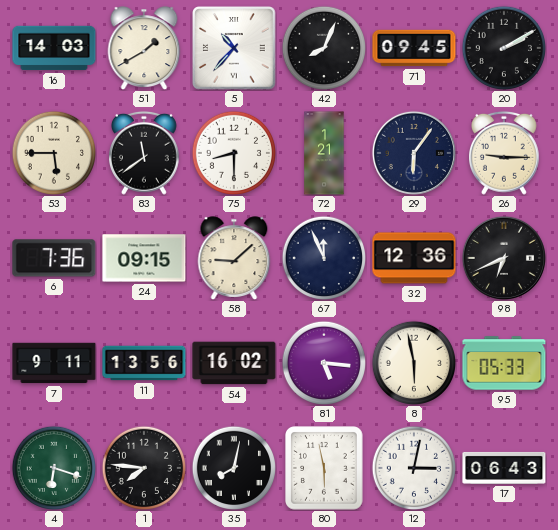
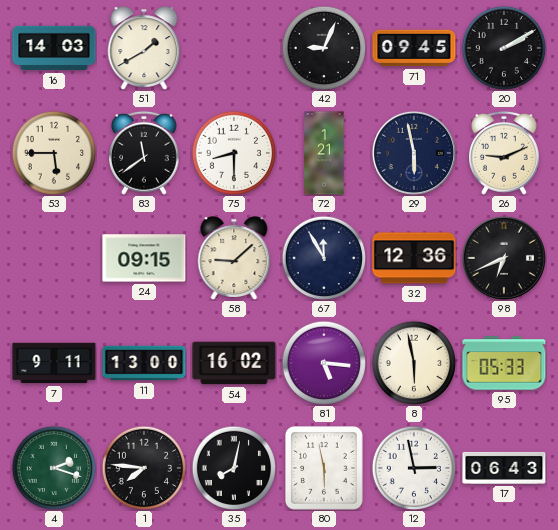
5: 10:37 -> none (234, 48)
42: 8:04 -> 9:04 (323, 47)
29: 6:06 -> 5:58 (414, 153)
26: 9:15 -> 9:11 (505, 153)
6: 7:36 -> none (54, 258)
67: 11:56 -> 11:55 (323, 257)
11: 13:56 -> 13:00 (144, 363)
4: 6:18 -> 2:18 (53, 467)
12: 3:02 -> 2:58 (413, 467)
